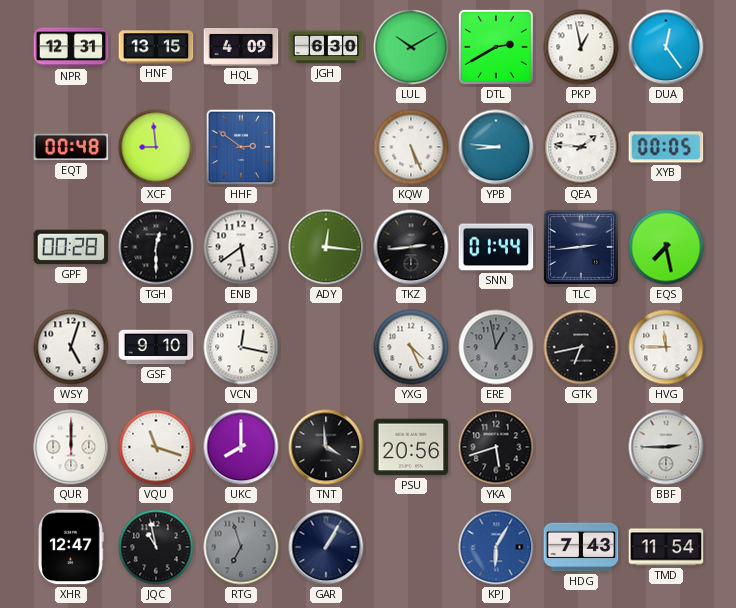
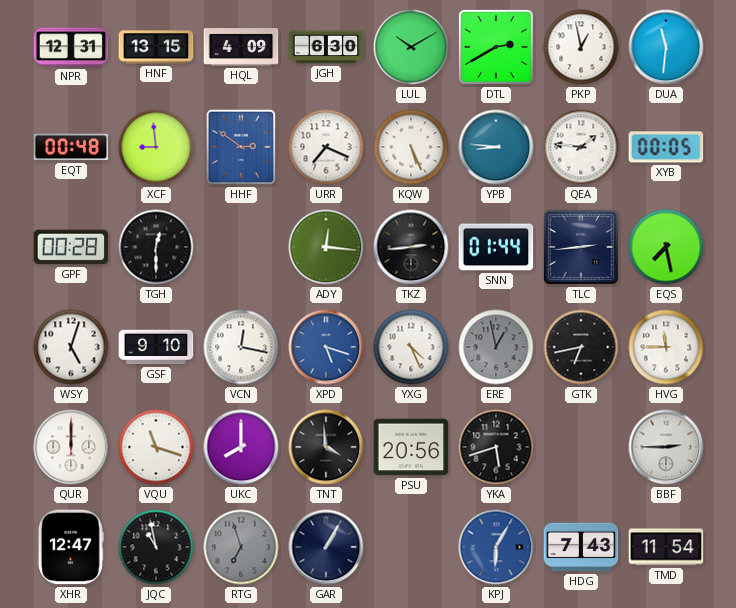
DUA: 12:24 -> 11:31 (666, 47)
URR: none -> 7:19 (326, 147)
ENB: 5:39 -> none (241, 247)
XPD: none -> 5:18 (326, 347)
